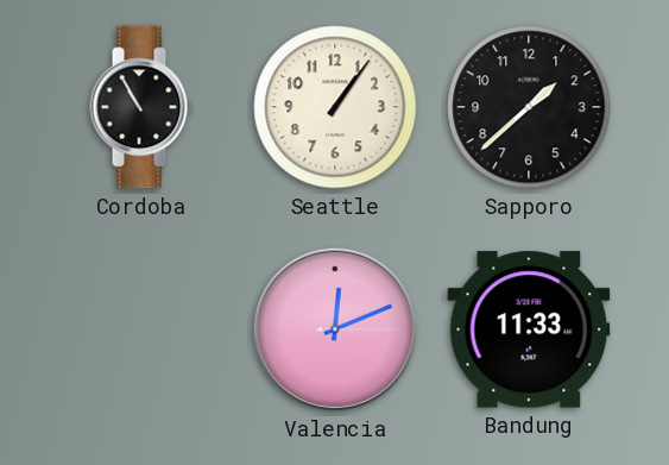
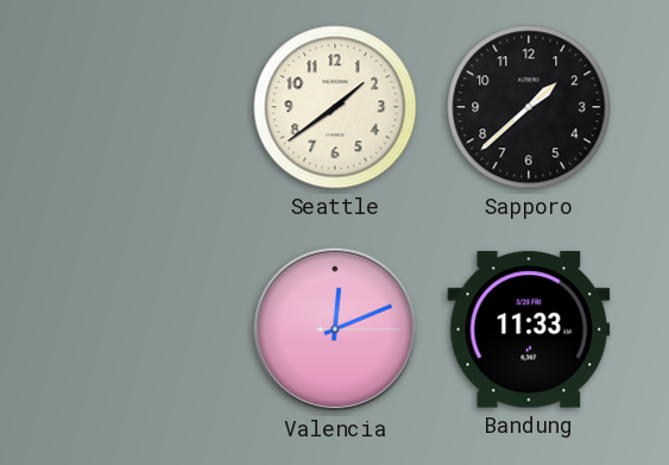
Cordoba: 10:55 -> none (141, 107)
Seattle: 1:06 -> 1:39 (335, 107)
